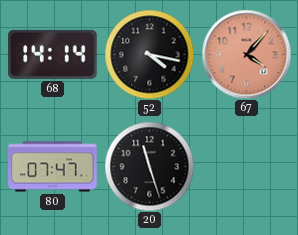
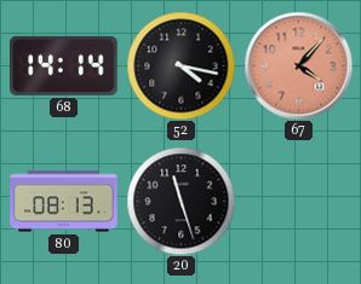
80: 07:47 -> 08:13 (64, 202)
